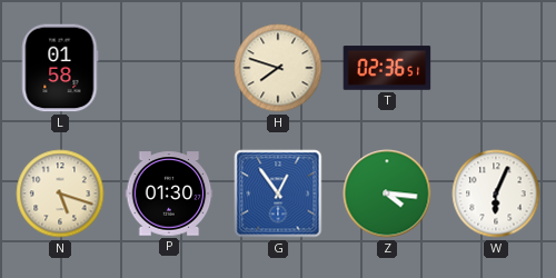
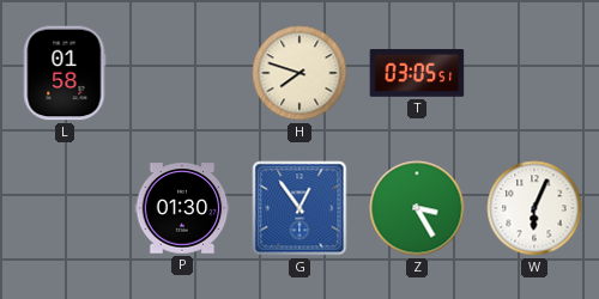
T: 02:36 -> 03:05 (417, 73)
N: 5:18 -> none (60, 193)
Z: 4:16 -> 3:25 (417, 208)
